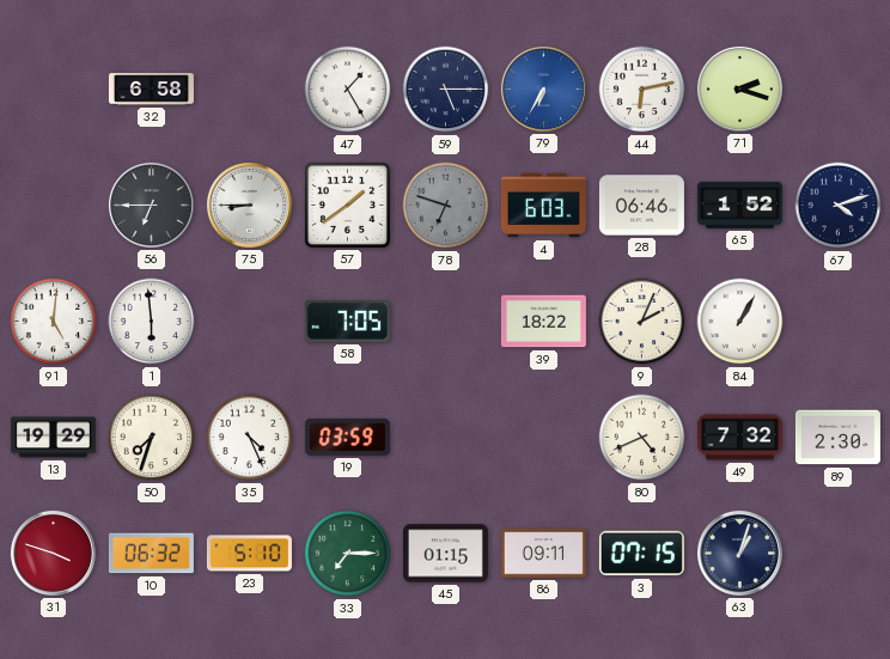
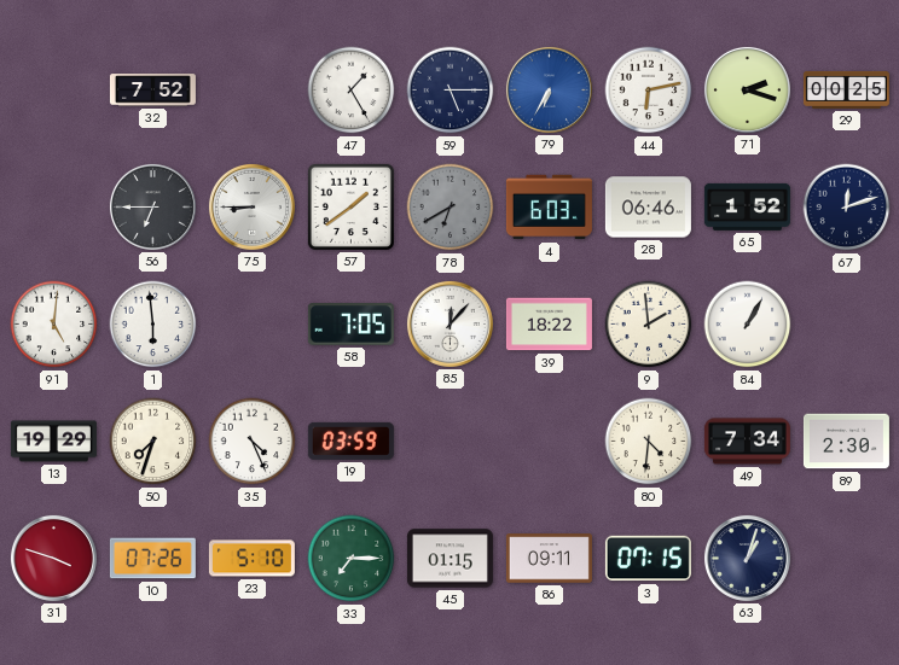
32: 6:58 -> 7:52 (152, 91)
29: none -> 00:25 (846, 89)
78: 6:48 -> 6:40 (451, 208)
67: 4:12 -> 12:12 (847, 208)
85: none -> 12:07 (449, 323)
9: 2:04 -> 1:59 (649, 325)
80: 4:41 -> 4:31 (649, 442)
49: 7:32 -> 7:34 (747, 442)
10: 06:32 -> 07:26 (152, 559)
